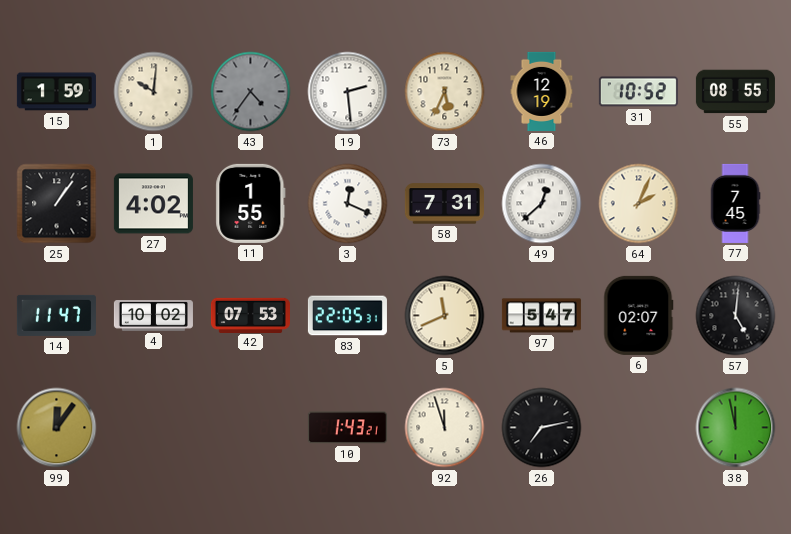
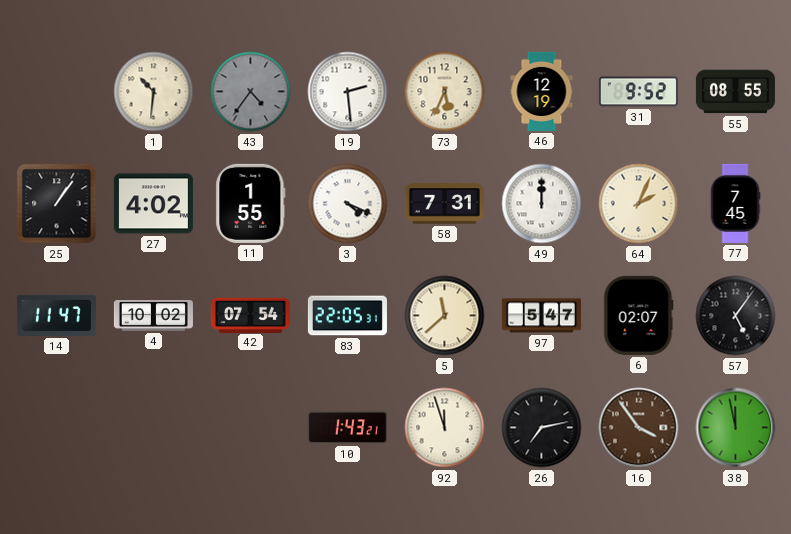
15: 1:59 -> none (56, 92)
1: 10:01 -> 10:31 (154, 92)
31: 10:52 -> 9:52 (638, 92)
3: 12:19 -> 4:19 (348, 204)
49: 12:38 -> 12:00 (542, 204)
42: 07:53 -> 07:54 (250, 315)
5: 11:41 -> 11:38 (445, 316)
57: 5:01 -> 5:06 (736, 316)
99: 12:06 -> none (57, 428)
16: none -> 3:54 (639, 428)
